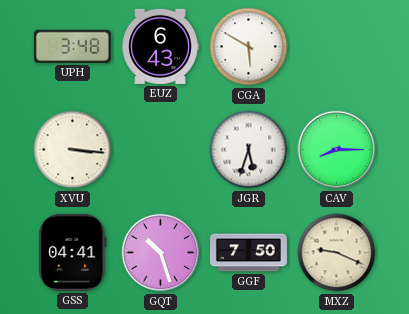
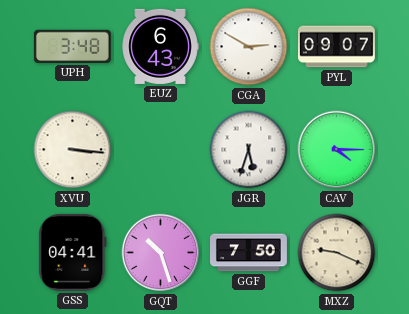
CGA: 5:50 -> 2:50 (249, 47)
PYL: none -> 09:07 (336, 47)
CAV: 8:15 -> 4:15 (337, 150)
